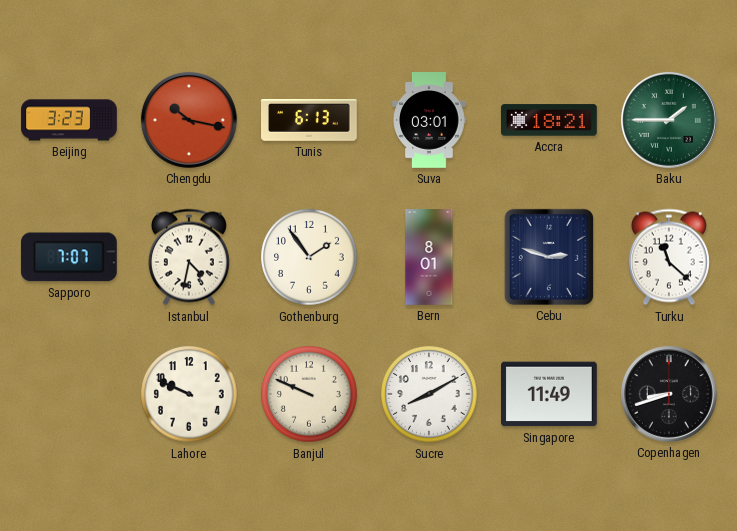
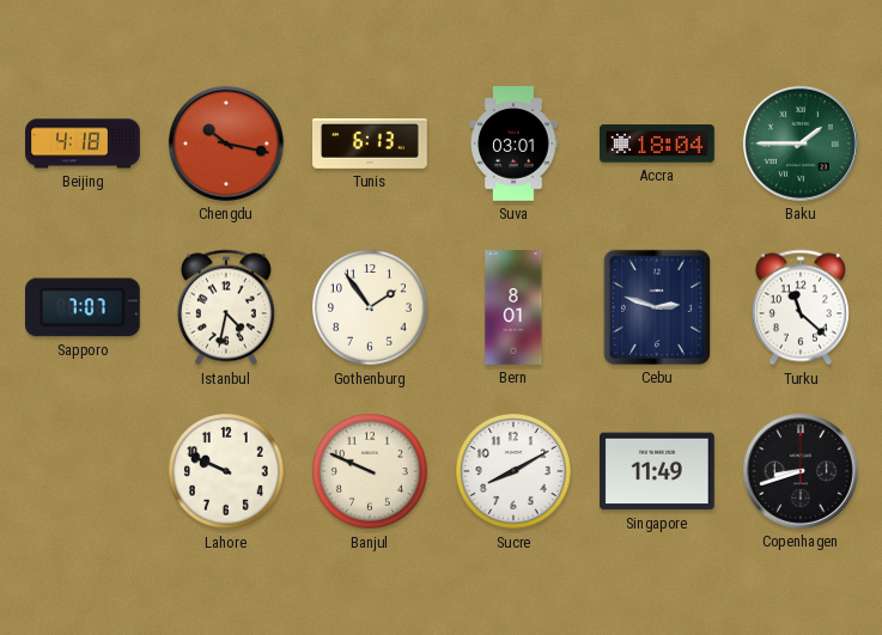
Beijing: 3:23 -> 4:18 (83, 144)
Accra: 18:21 -> 18:04 (658, 144)
